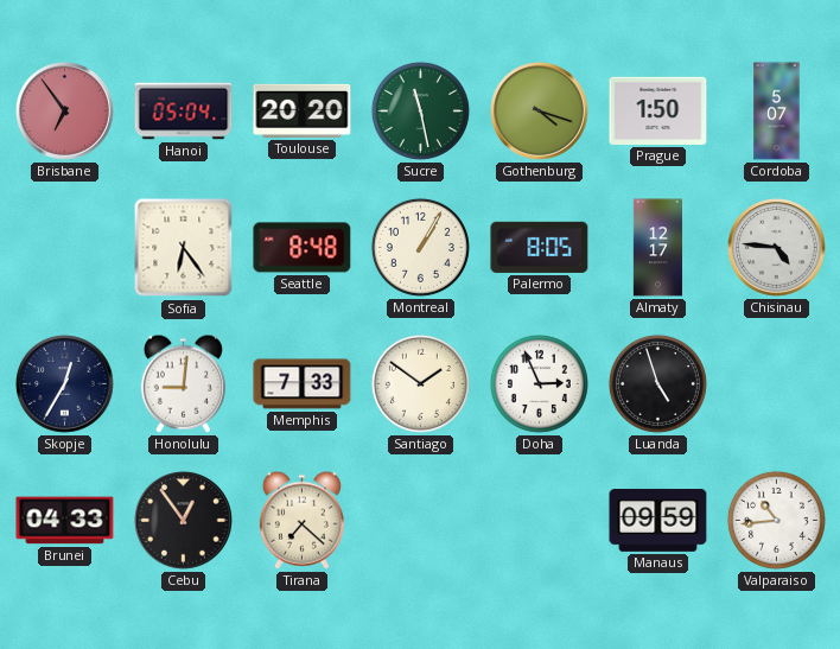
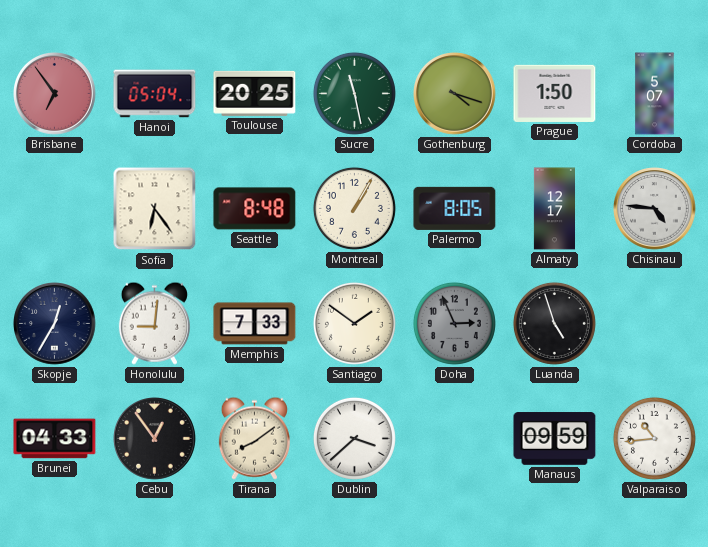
Toulouse: 20:20 -> 20:25 (255, 93)
Doha dial: white -> grey (454, 323)
Tirana: 7:22 -> 8:09 (254, 438)
Dublin: none -> 3:38 (354, 438)
